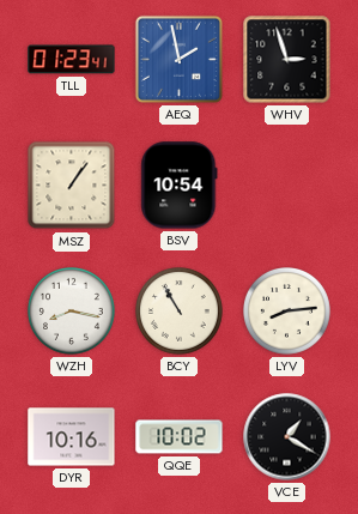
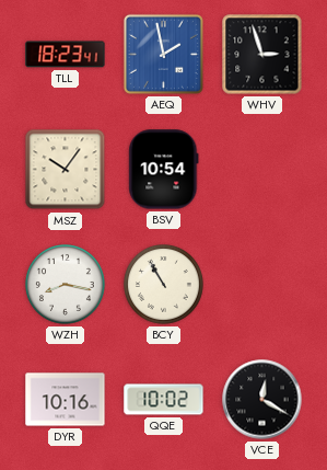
TLL: 01:23 -> 18:23 (66, 55)
MSZ: 1:06 -> 10:06 (66, 170)
LYV: 8:14 -> none (287, 312)
VCE: 1:20 -> 12:20 (262, 400)
